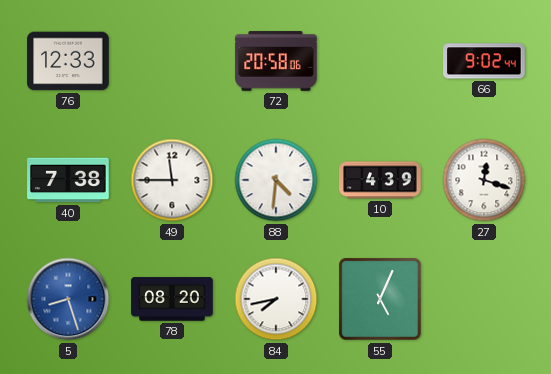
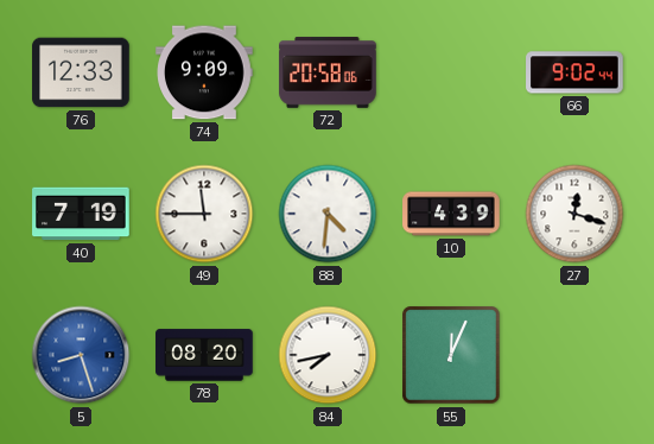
74: none -> 9:09 (204, 72)
40: 7:38 -> 7:19 (81, 214)
55: 5:04 -> 12:04 (451, 355)
